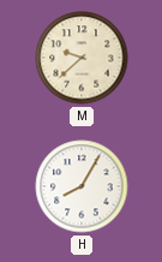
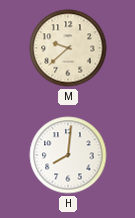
H: 8:05 -> 8:01 (68, 155)
